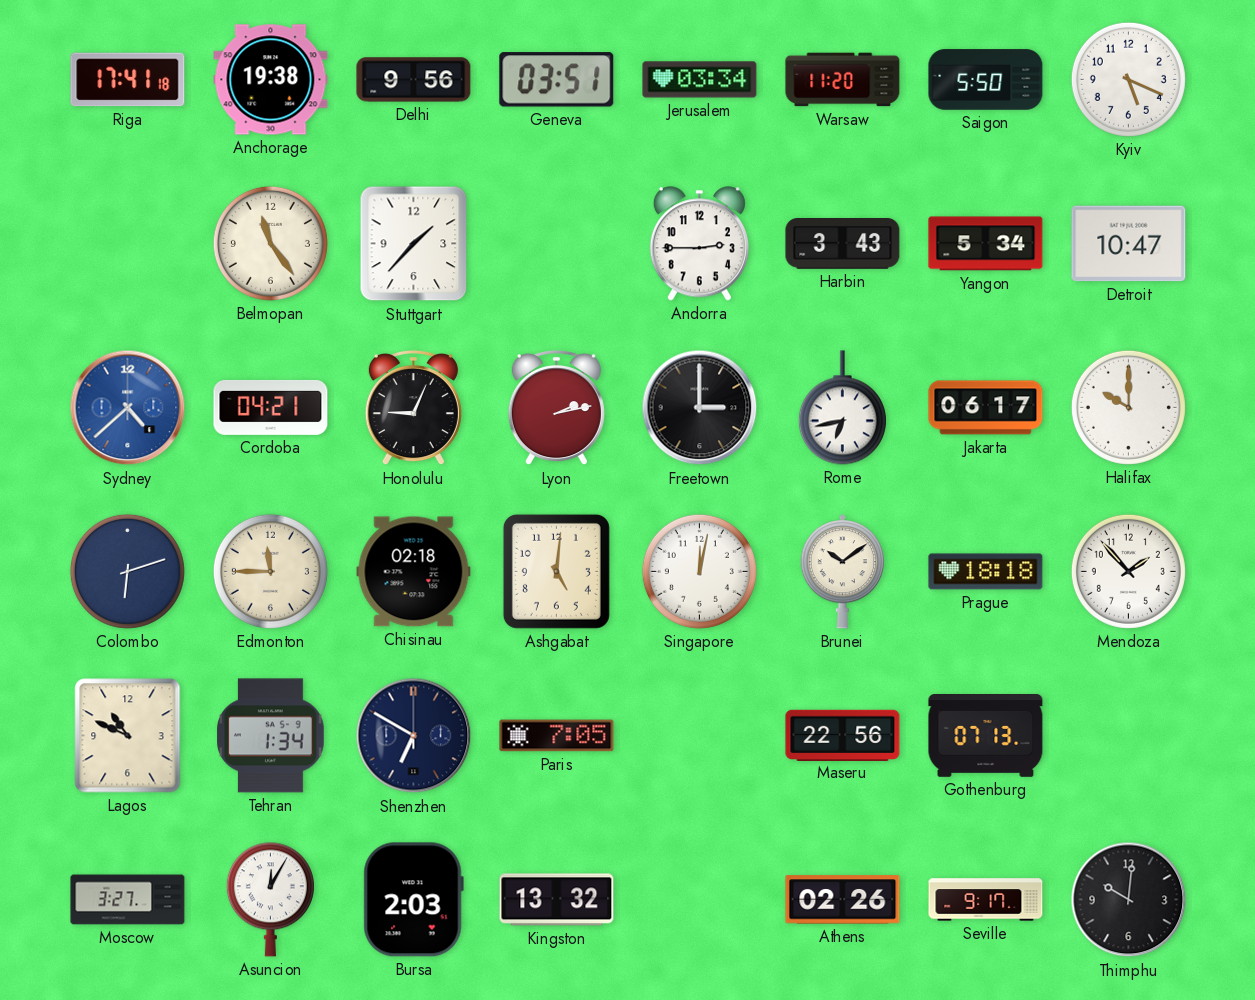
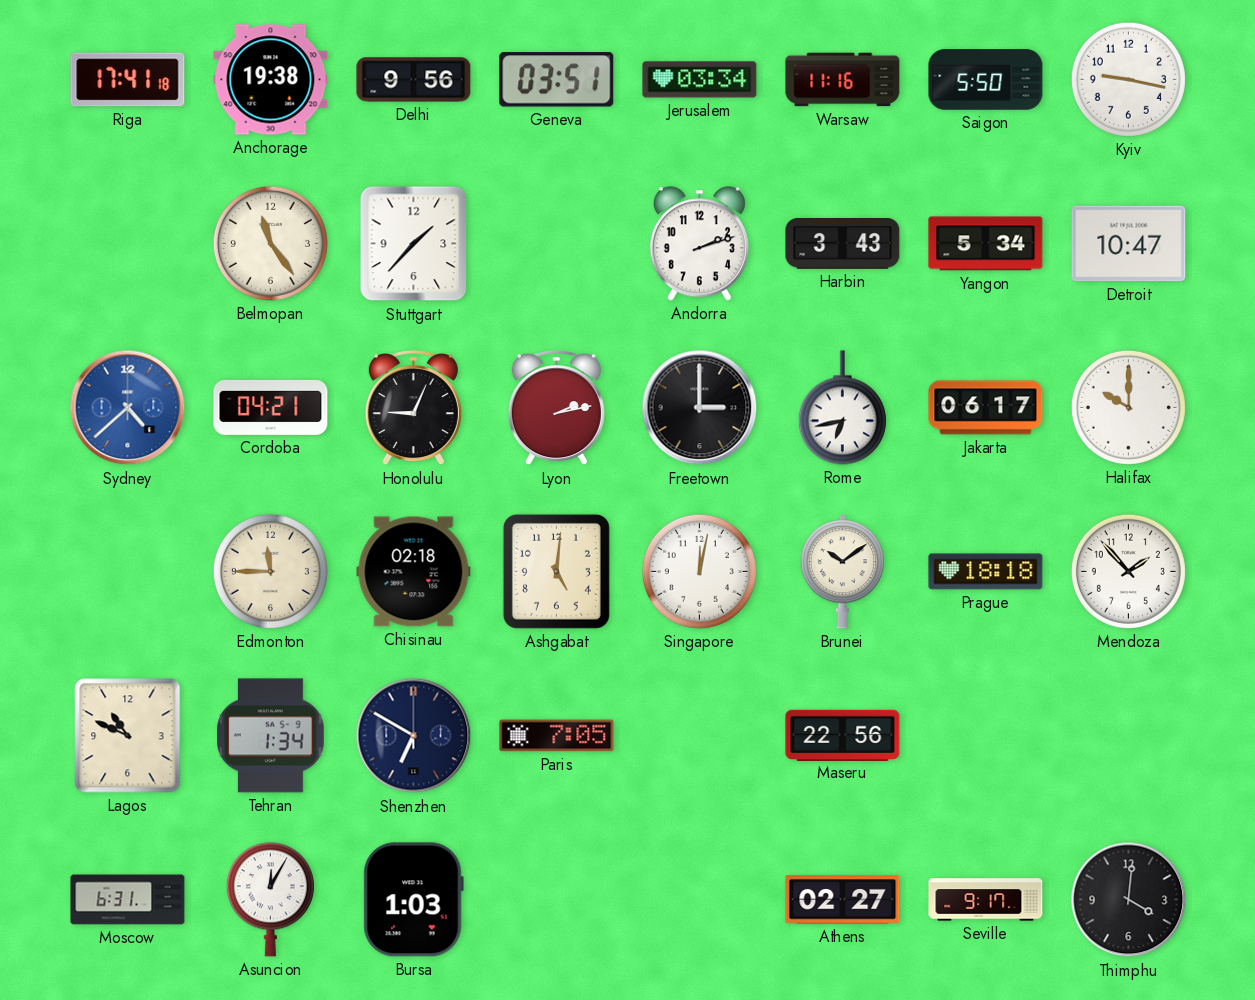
Warsaw: 11:20 -> 11:16 (843, 80)
Kyiv: 5:19 -> 9:17 (1128, 79)
Andorra: 2:45 -> 2:12 (699, 244)
Colombo: 6:12 -> none (127, 571)
Gothenburg: 07:13 -> none (986, 736)
Moscow: 3:27 -> 6:31 (128, 900)
Bursa: 2:03 -> 1:03 (413, 900)
Kingston: 13:32 -> none (557, 900)
Athens: 02:26 -> 02:27 (843, 900)
Thimphu: 10:01 -> 4:01 (1129, 900)
